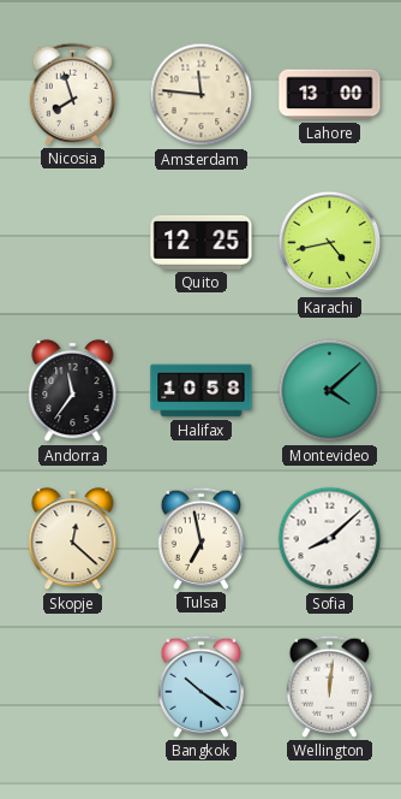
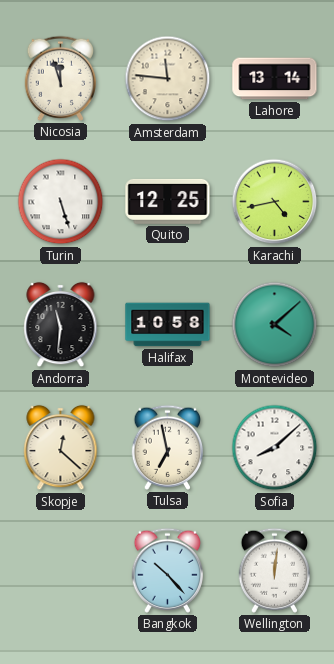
Nicosia: 7:57 -> 11:57 (60, 78)
Lahore: 13:00 -> 13:14 (275, 79)
Turin: none -> 5:27 (61, 202)
Andorra: 11:36 -> 11:31 (61, 325)
Bangkok: 10:21 -> 10:23 (167, 570)
